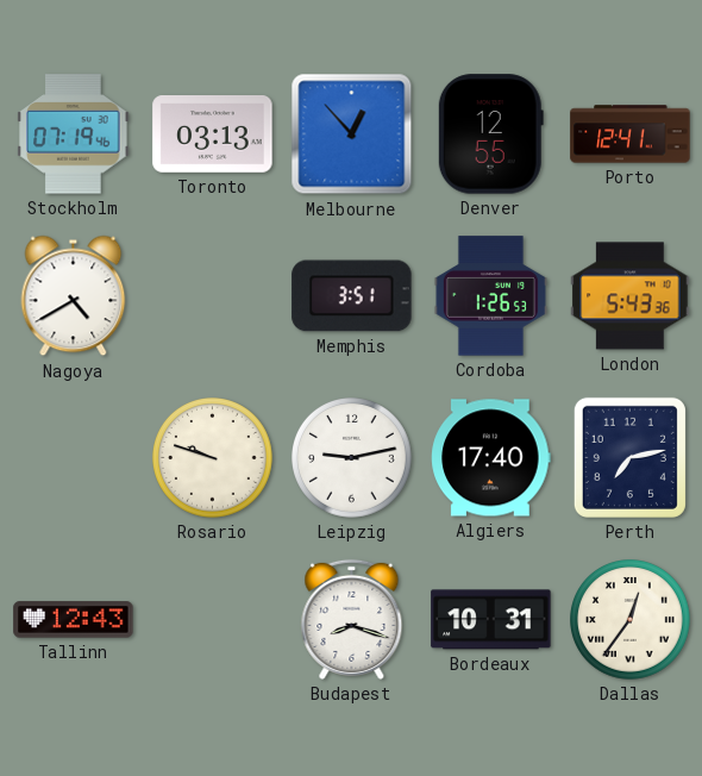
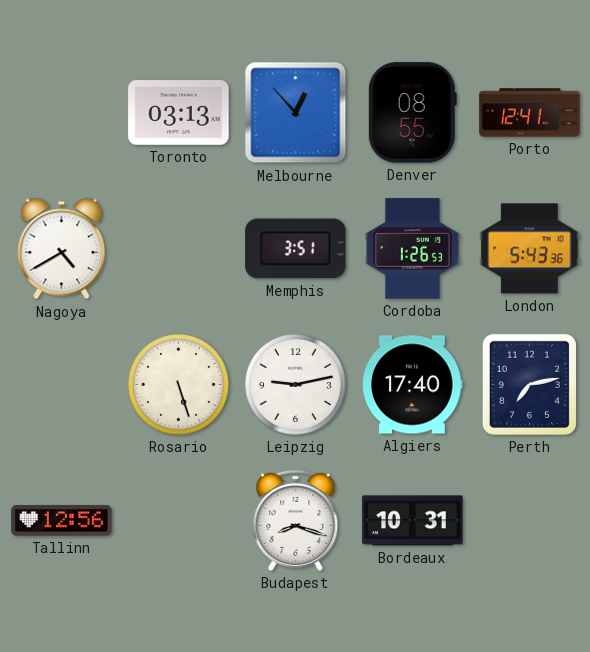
Stockholm: 07:19 -> none (74, 134)
Denver: 12:55 -> 08:55 (412, 113)
Rosario: 9:48 -> 5:27 (179, 385)
Tallinn: 12:43 -> 12:56 (62, 521)
Dallas: 12:36 -> none (631, 620)
